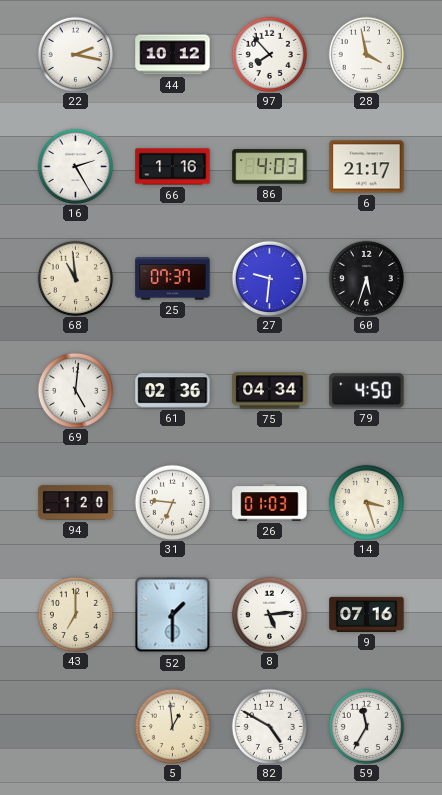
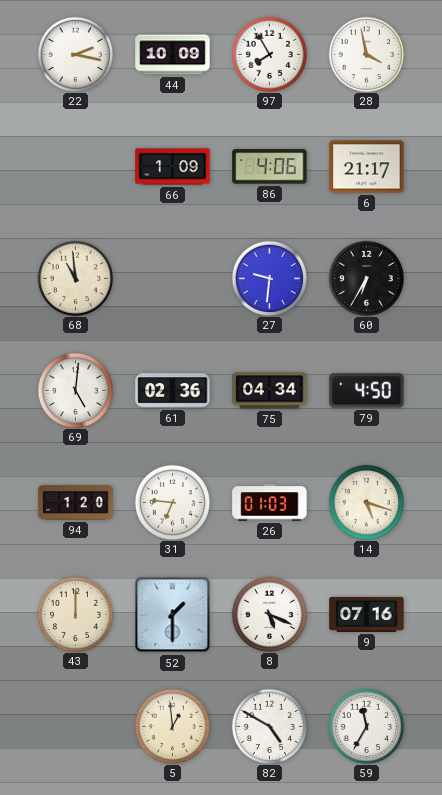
44: 10:12 -> 10:09 (173, 55)
97: 7:53 -> 7:55 (269, 54)
16: 2:25 -> none (75, 166)
66: 1:16 -> 1:09 (173, 167)
86: 4:03 -> 4:06 (270, 167)
25: 07:37 -> none (173, 279)
60: 5:33 -> 6:35 (366, 278)
14: 3:27 -> 5:18 (366, 502)
43: 7:00 -> 12:00 (75, 614)
8: 5:14 -> 5:19 (269, 614)
